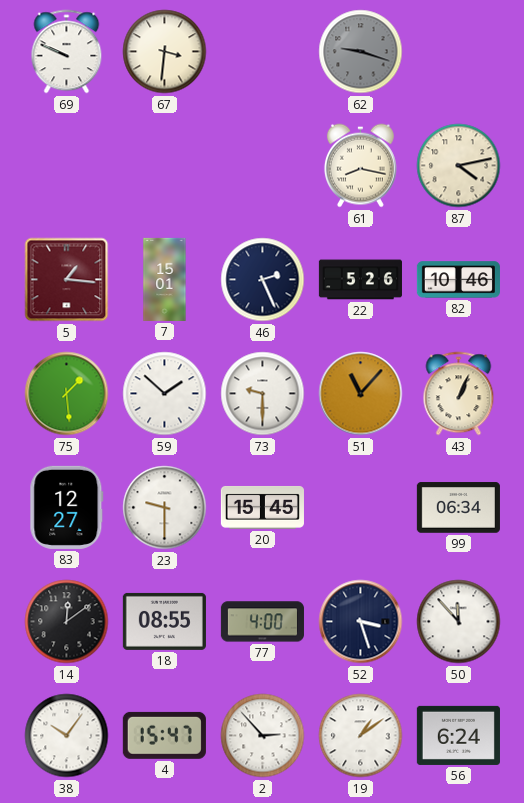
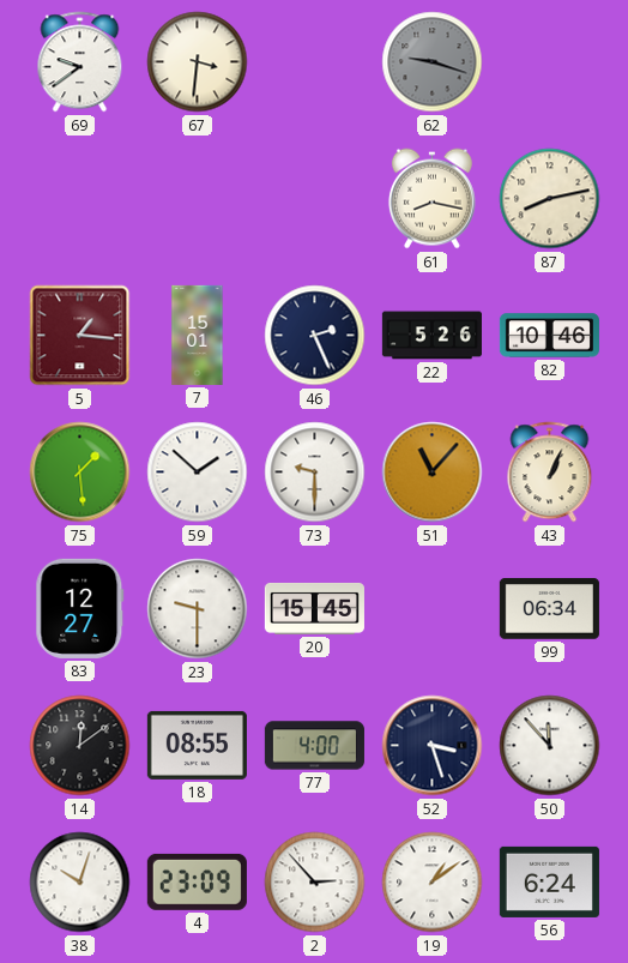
69: 9:49 -> 9:39 (80, 62)
87: 4:13 -> 8:13 (550, 199)
38: 10:06 -> 10:03 (80, 883)
4: 15:47 -> 23:09 (197, 881)
